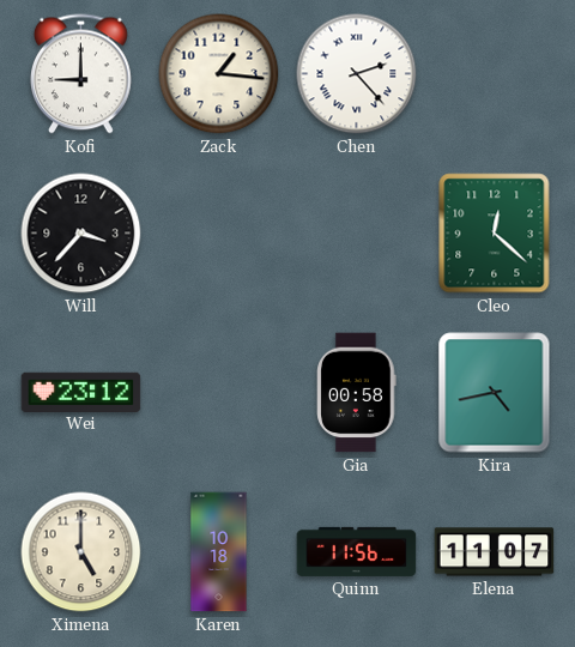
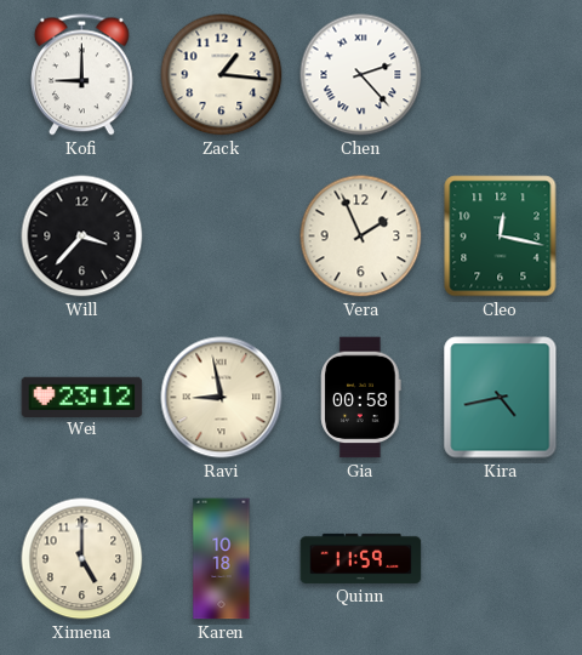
Vera: none -> 1:56 (361, 237)
Cleo: 12:22 -> 12:17 (501, 237)
Ravi: none -> 8:58 (222, 398)
Quinn: 11:56 -> 11:59 (361, 558)
Elena: 11:07 -> none (495, 552)
